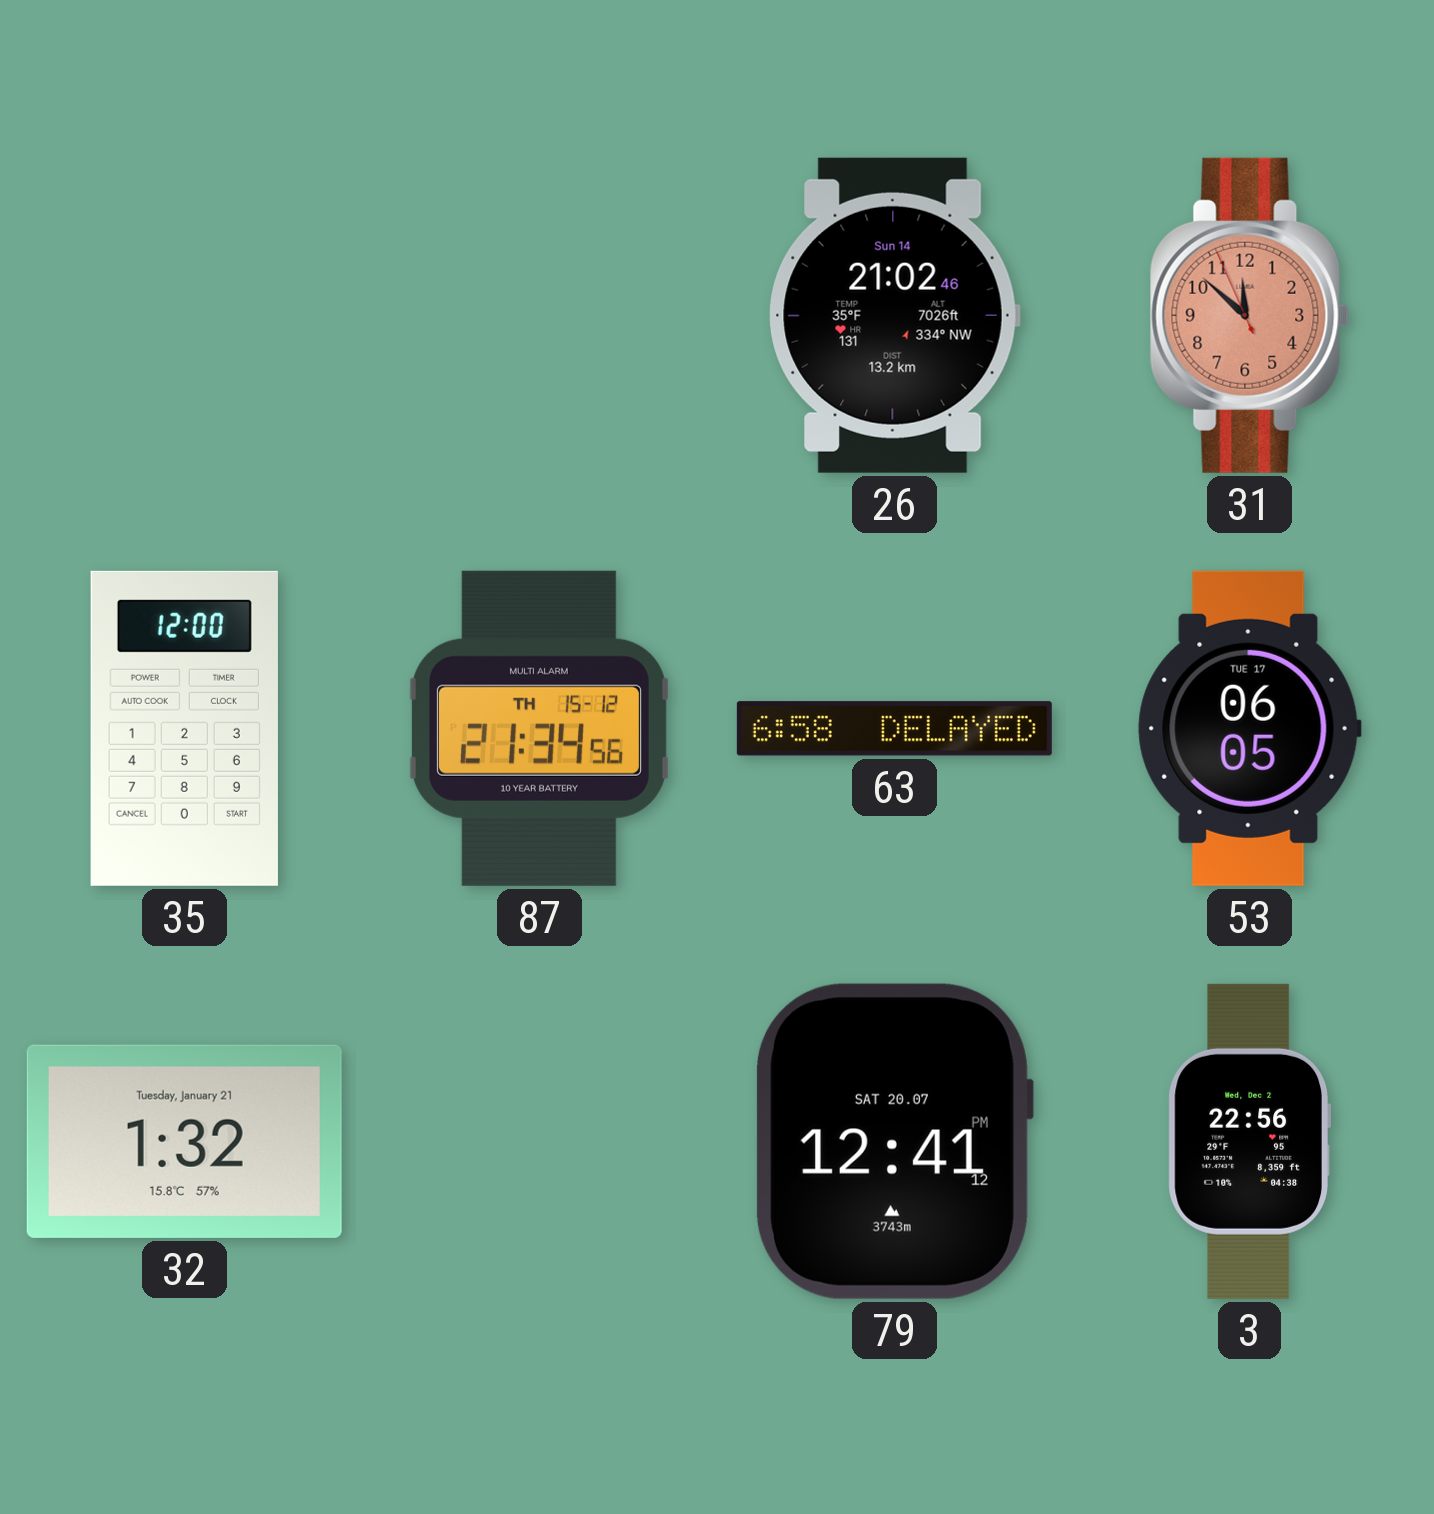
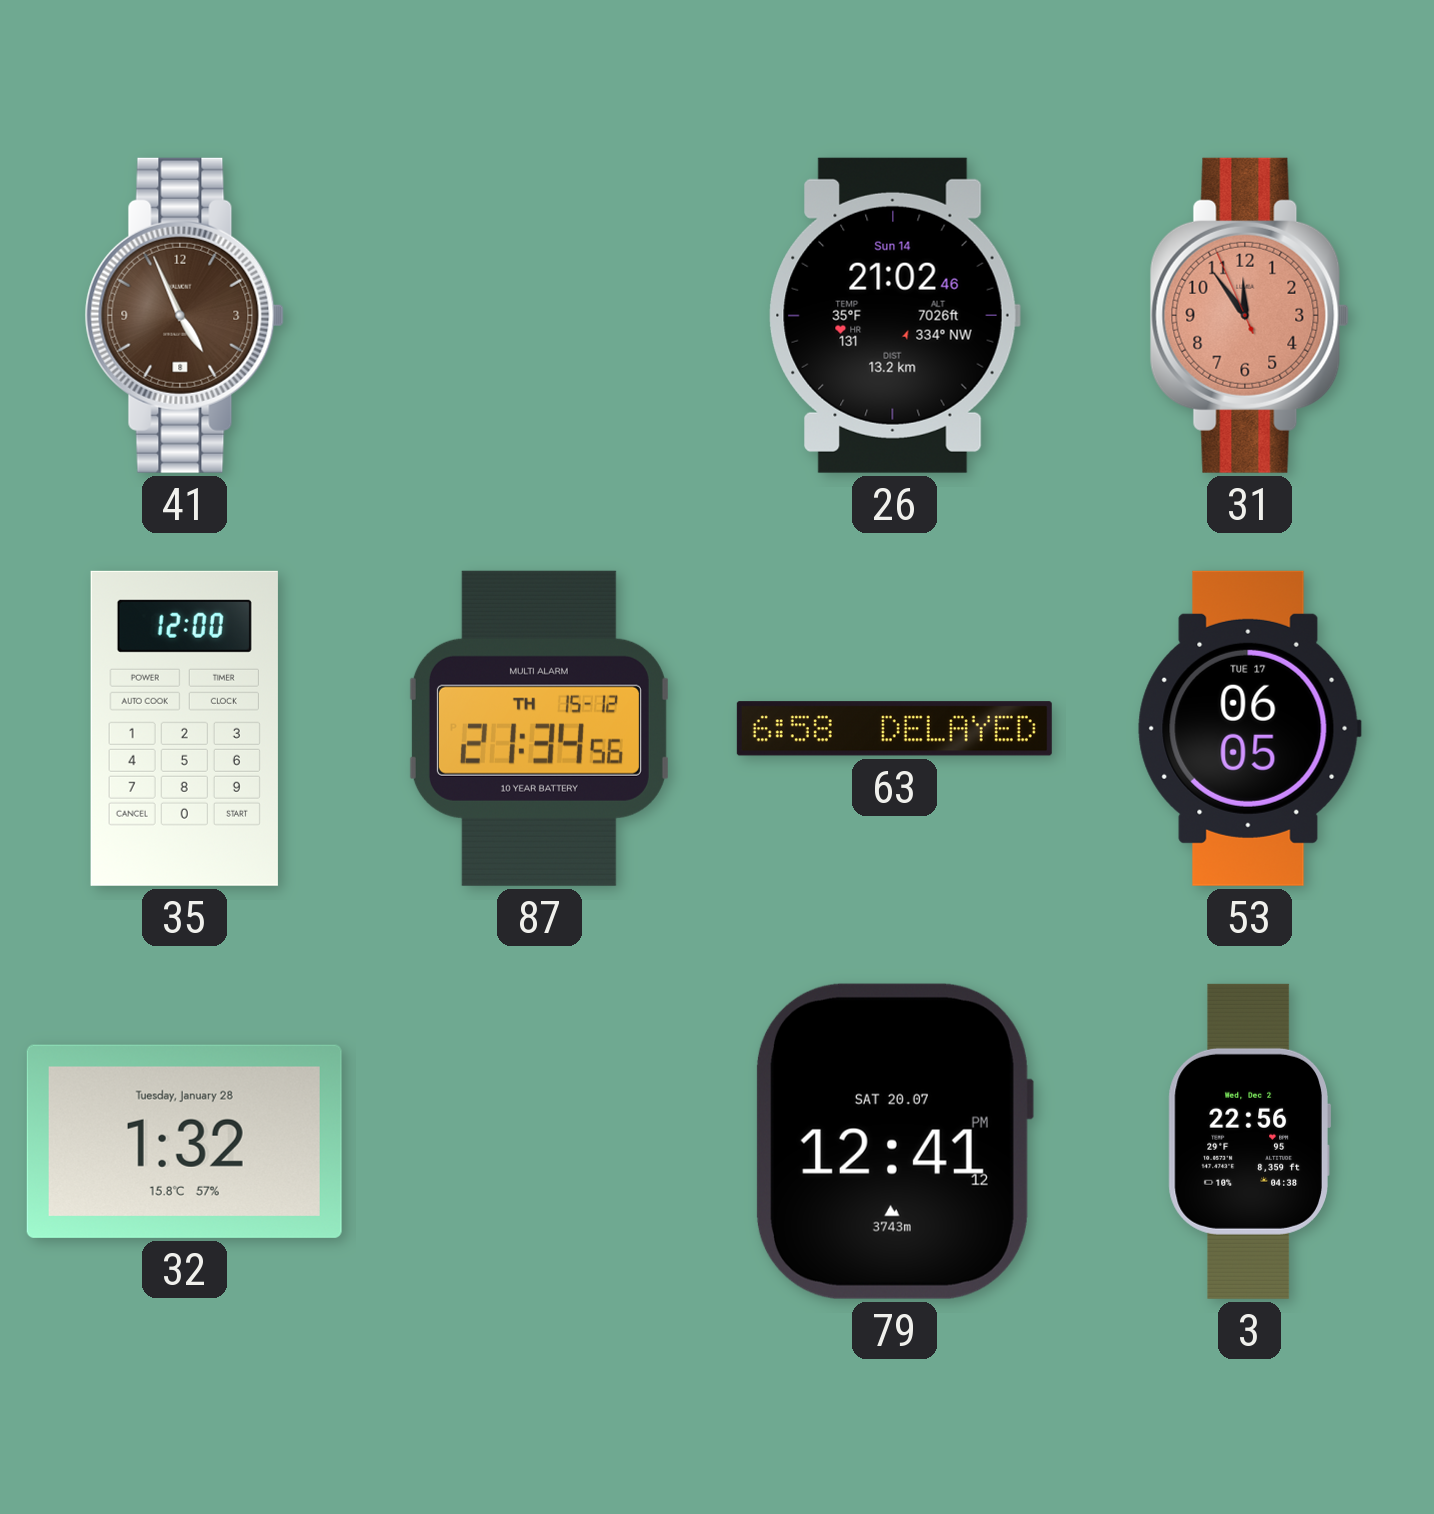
41: none -> 4:56 (184, 315)
31: 11:51 -> 11:53 (1249, 315)
32 date: Tuesday, January 21 -> Tuesday, January 28 (184, 1141)
